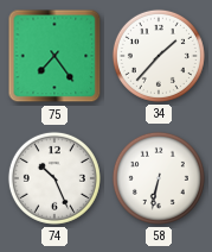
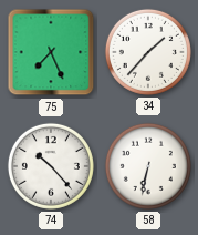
75: 7:24 -> 7:26 (51, 52)
74: 10:26 -> 10:23 (51, 166)
